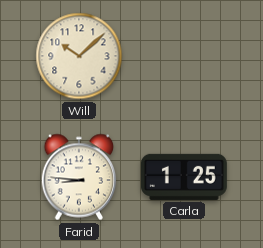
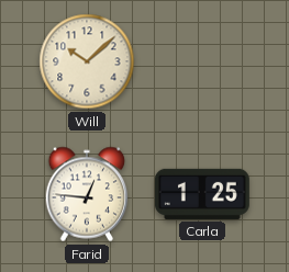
Farid: 8:46 -> 12:46 (87, 194)
